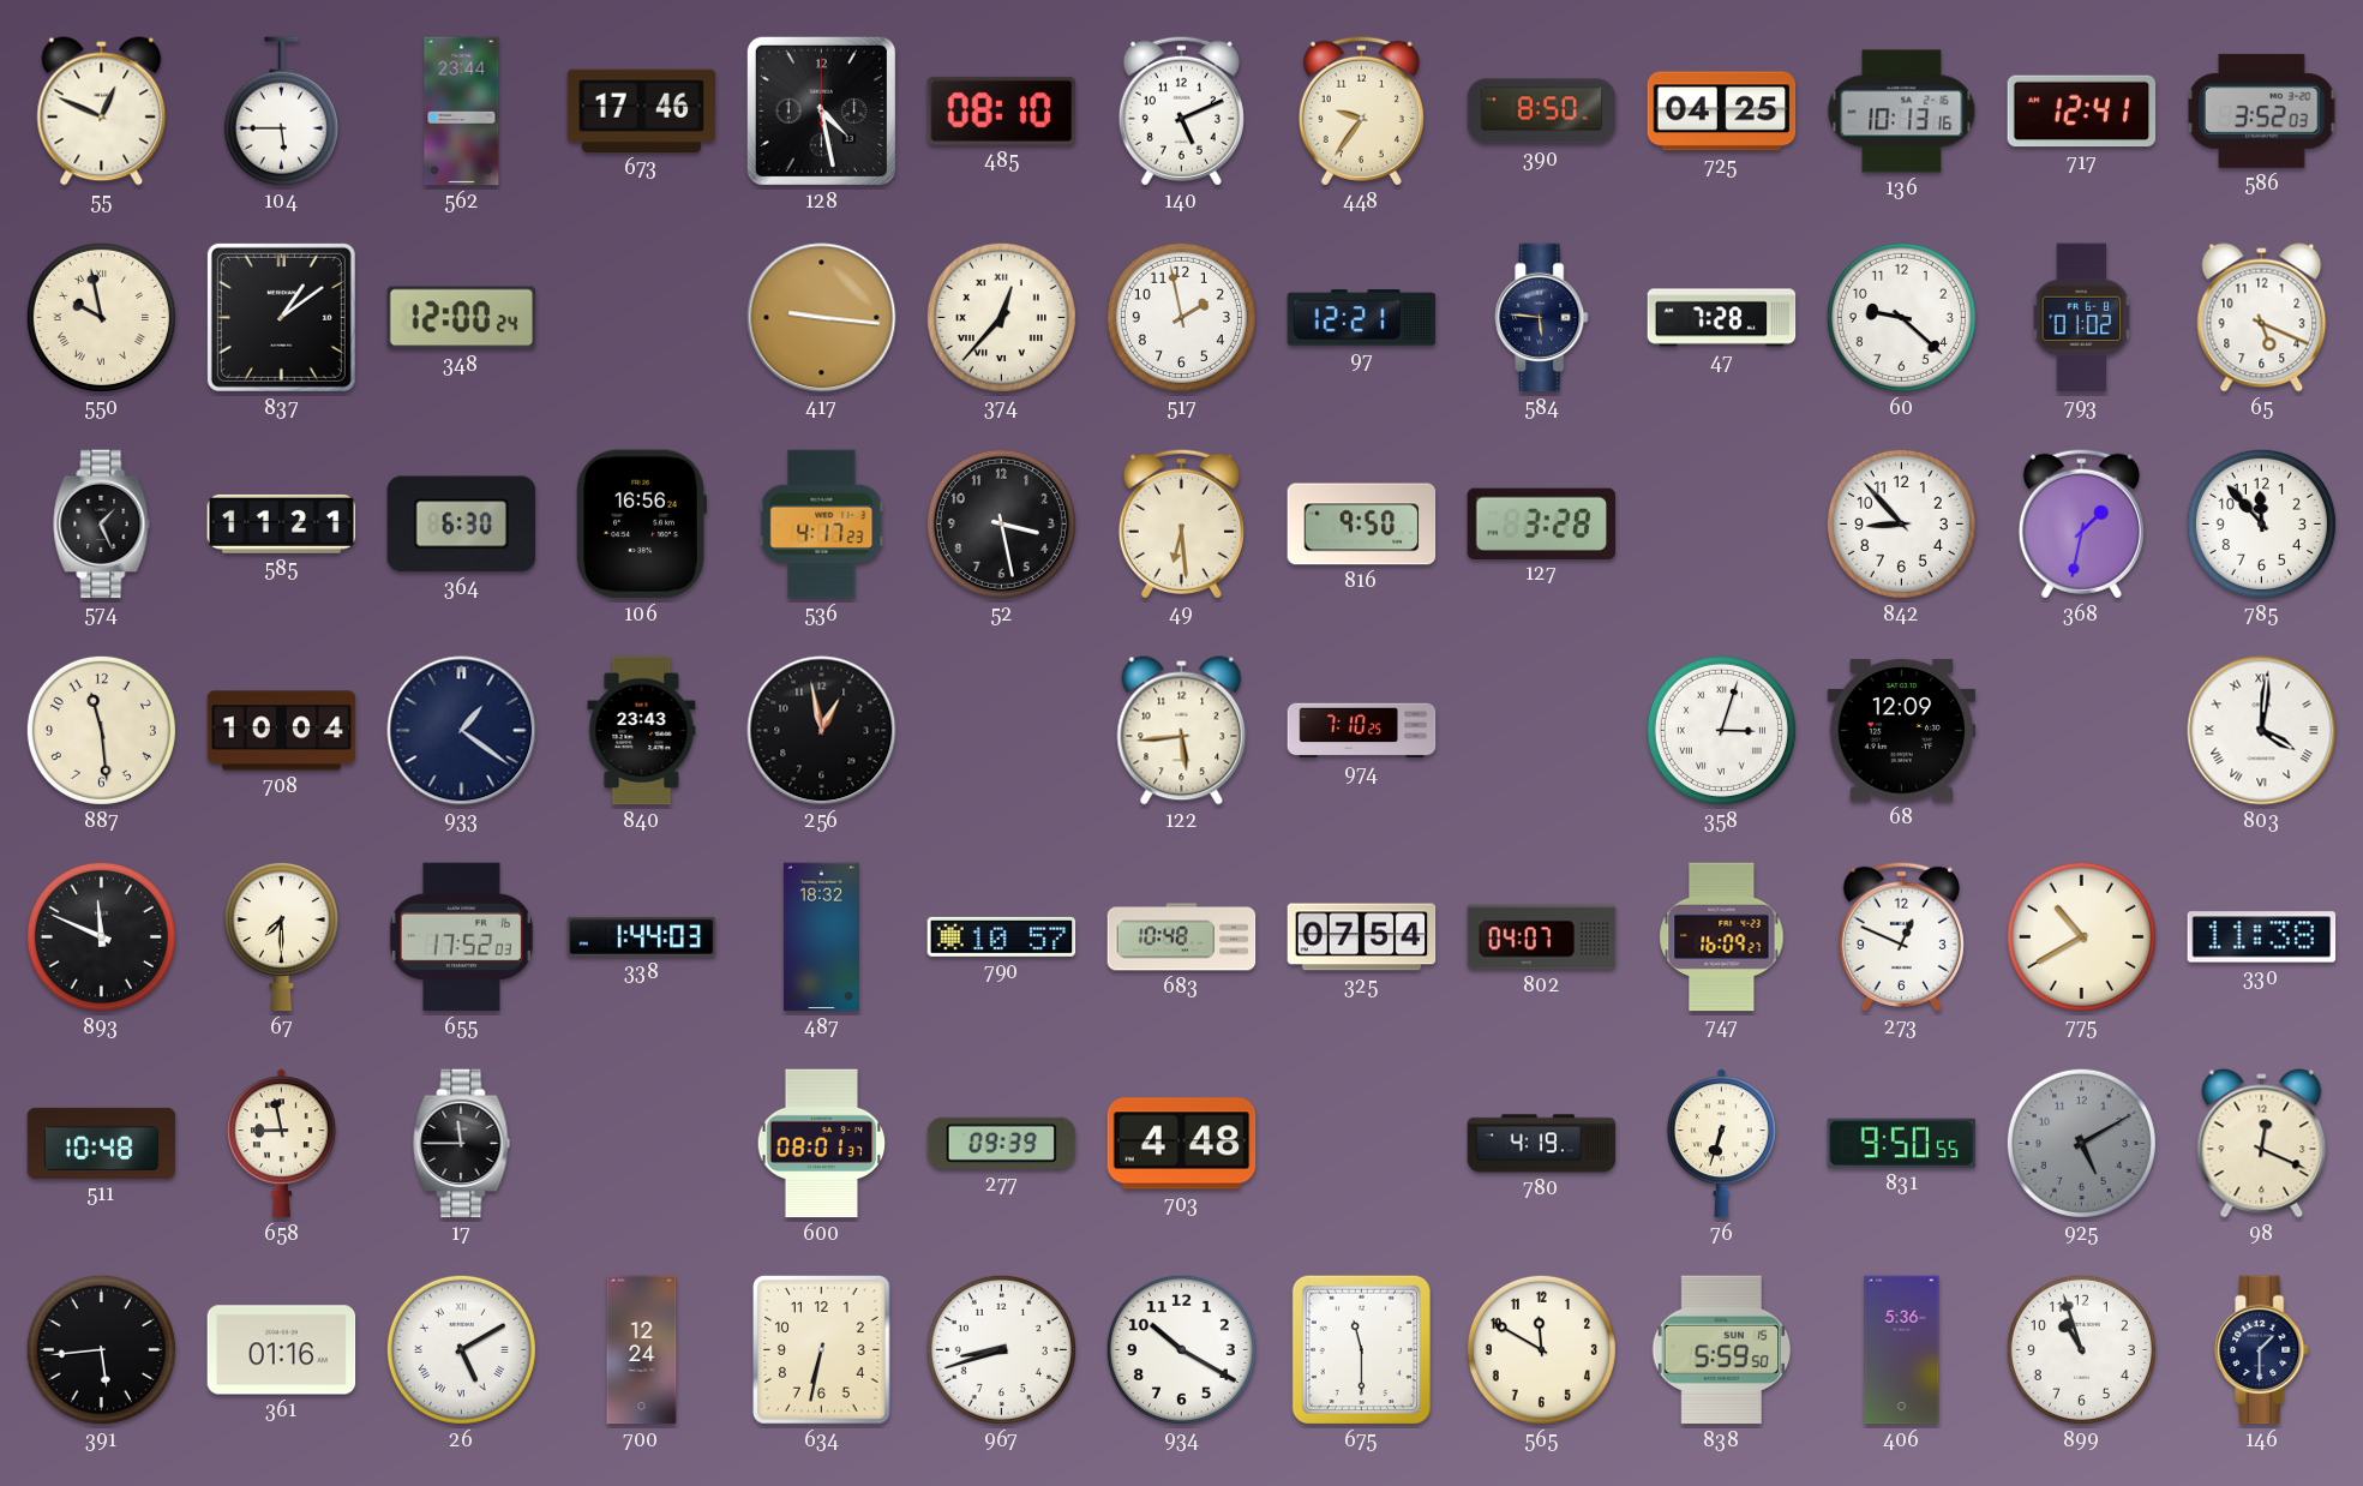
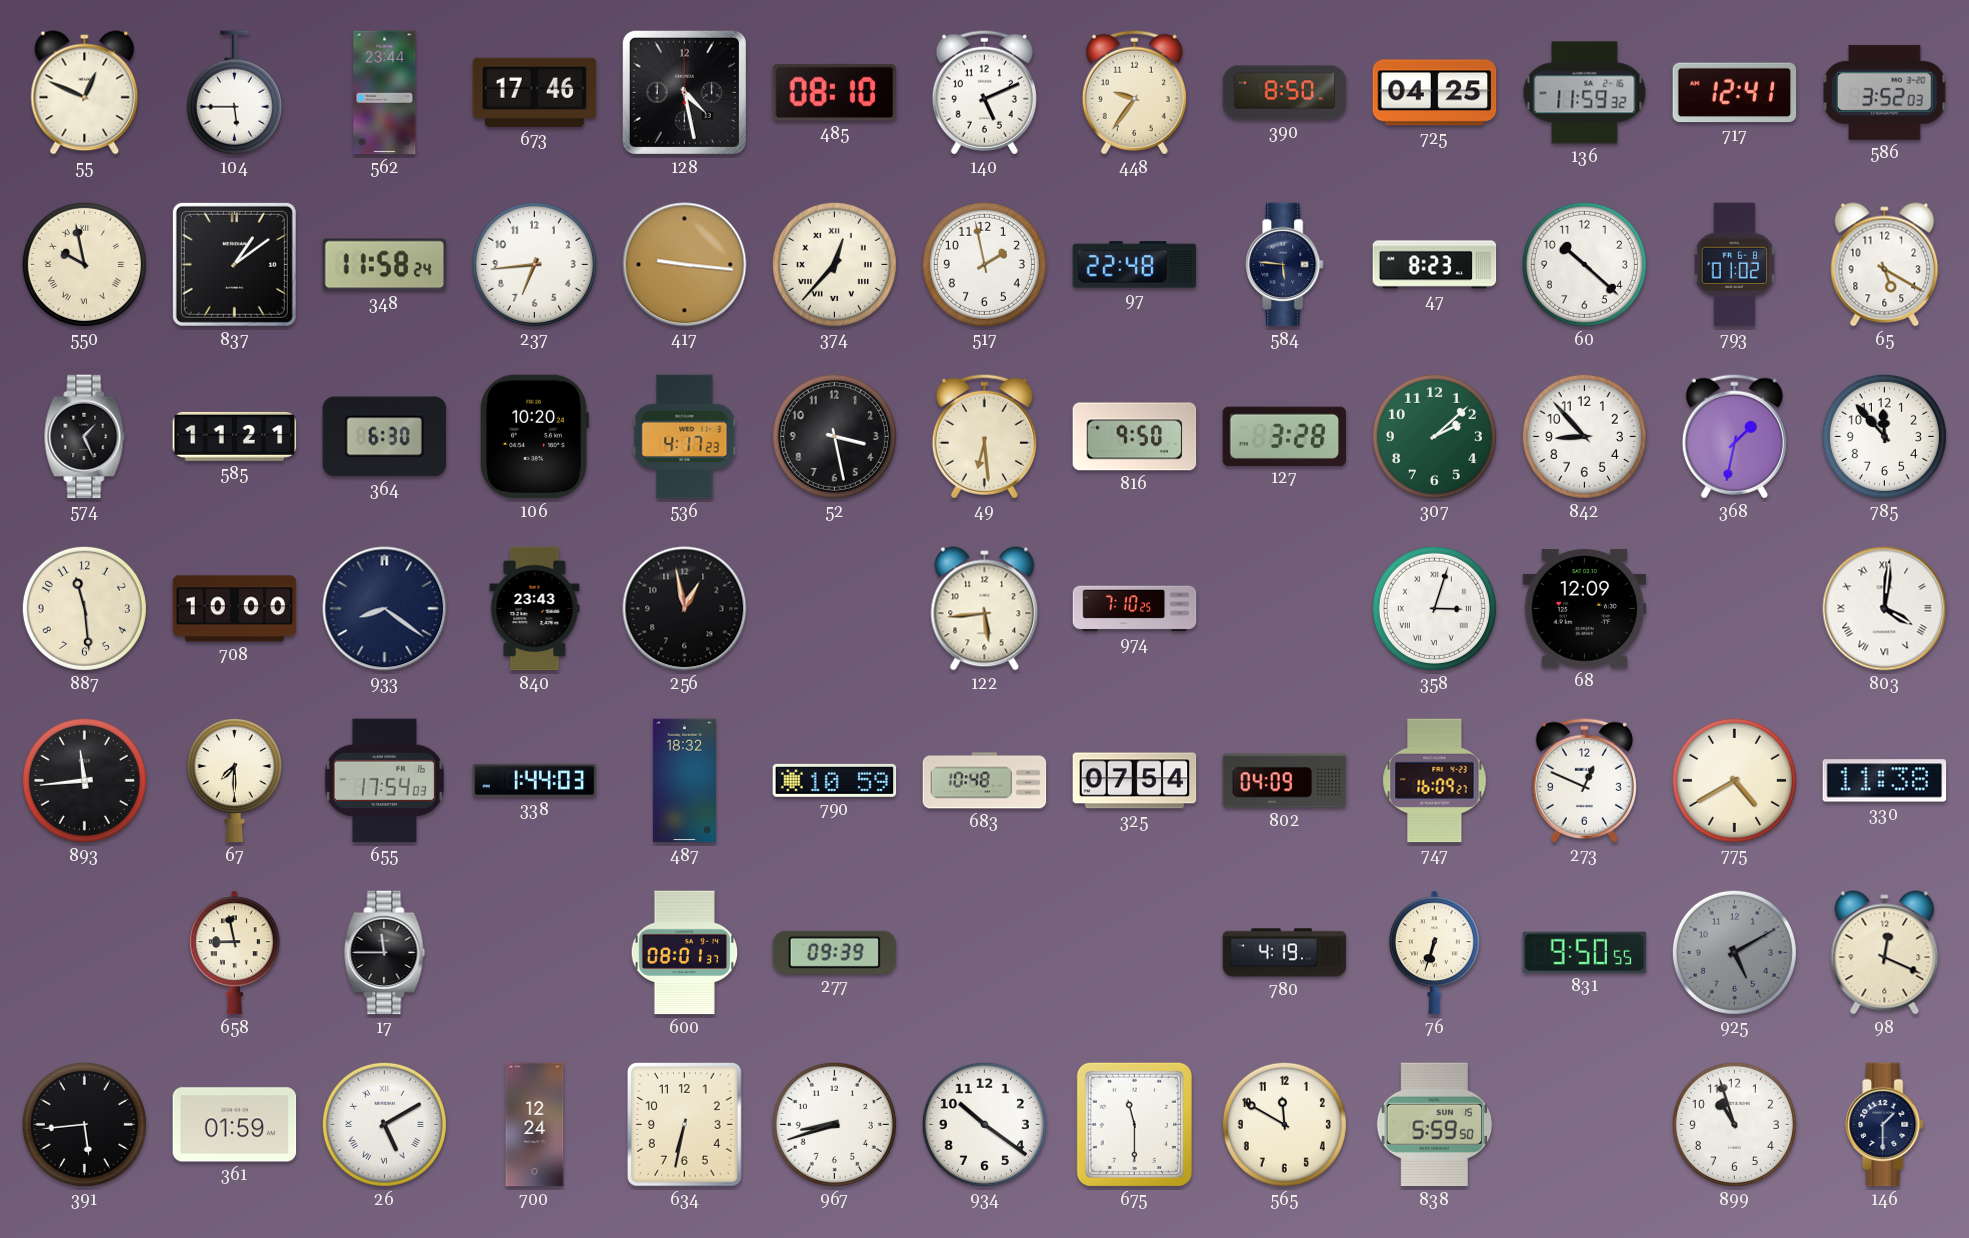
136: 10:13 -> 11:59 (1585, 93)
348: 12:00 -> 11:58 (385, 265)
237: none -> 6:44 (534, 264)
97: 12:21 -> 22:48 (1135, 265)
47: 7:28 -> 8:23 (1435, 265)
60: 9:22 -> 10:22 (1584, 264)
65: 5:19 -> 5:20 (1885, 265)
106: 16:56 -> 10:20 (534, 437)
307: none -> 2:08 (1434, 436)
708: 10:04 -> 10:00 (235, 609)
933: 1:21 -> 8:21 (385, 609)
893: 11:49 -> 11:44 (84, 780)
655: 17:52 -> 17:54 (384, 781)
790: 10:57 -> 10:59 (835, 780)
802: 04:07 -> 04:09 (1285, 781)
775: 10:40 -> 4:40 (1734, 780)
511: 10:48 -> none (102, 1143)
703: 4:48 -> none (1182, 1144)
361: 01:16 -> 01:59 (235, 1125)
934: 10:20 -> 10:21 (984, 1124)
406: 5:36 -> none (1902, 1350)
